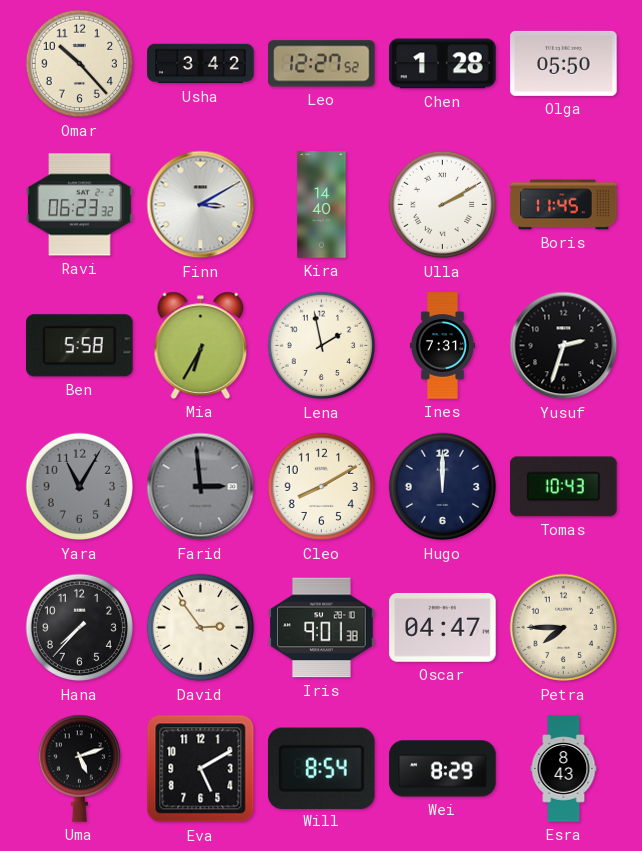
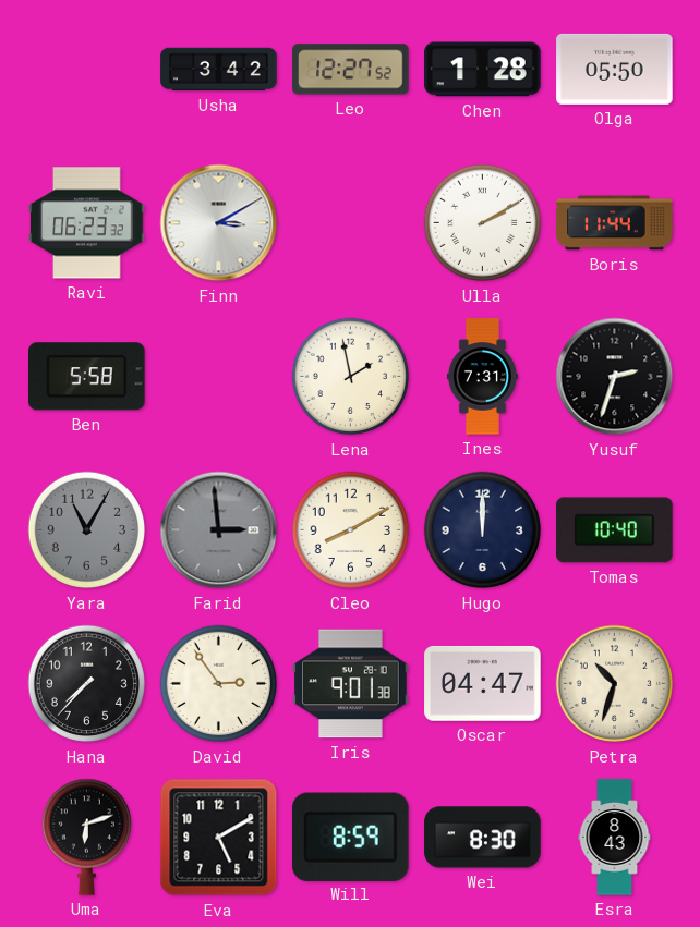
Omar: 10:23 -> none (80, 64)
Kira: 14:40 -> none (322, 205)
Boris: 11:45 -> 11:44 (615, 223)
Mia: 6:35 -> none (201, 345)
Tomas: 10:43 -> 10:40 (615, 530)
Petra: 7:45 -> 10:33 (615, 684)
Uma: 5:12 -> 6:12 (86, 837)
Will: 8:54 -> 8:59 (350, 837)
Wei: 8:29 -> 8:30 (483, 838)
